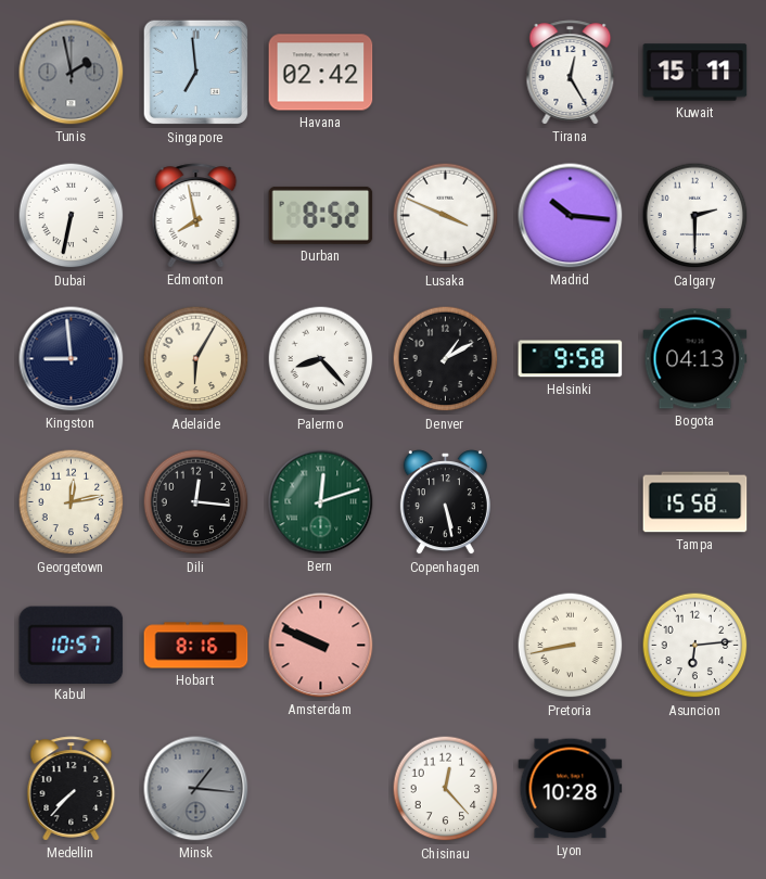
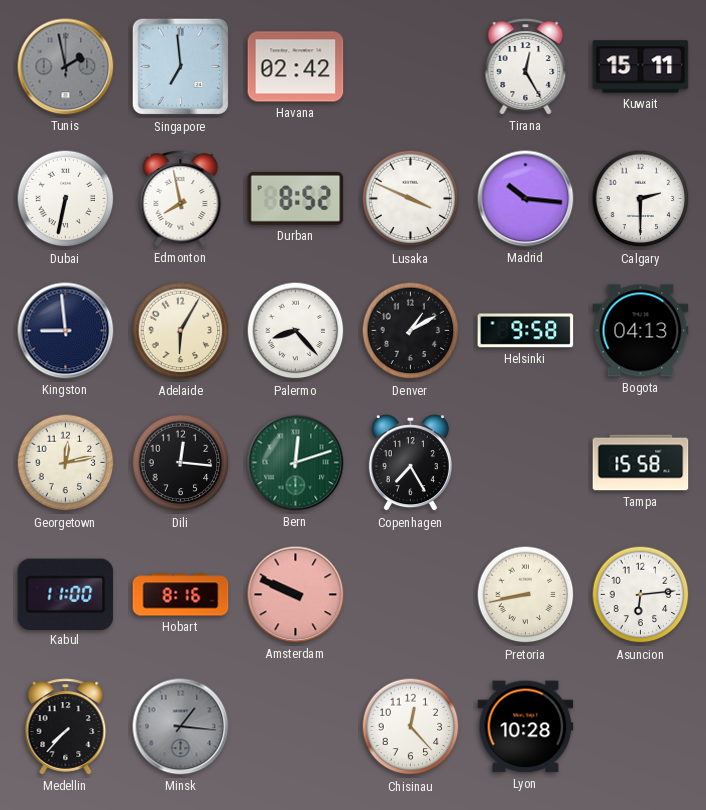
Copenhagen: 5:28 -> 7:25 (410, 463)
Kabul: 10:57 -> 11:00 (66, 594)
